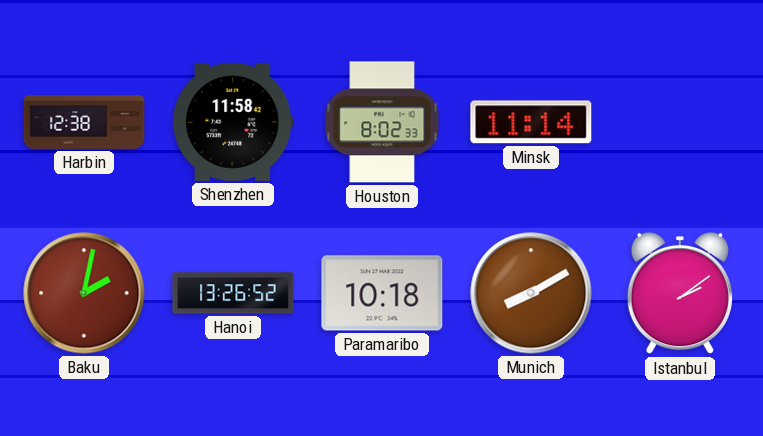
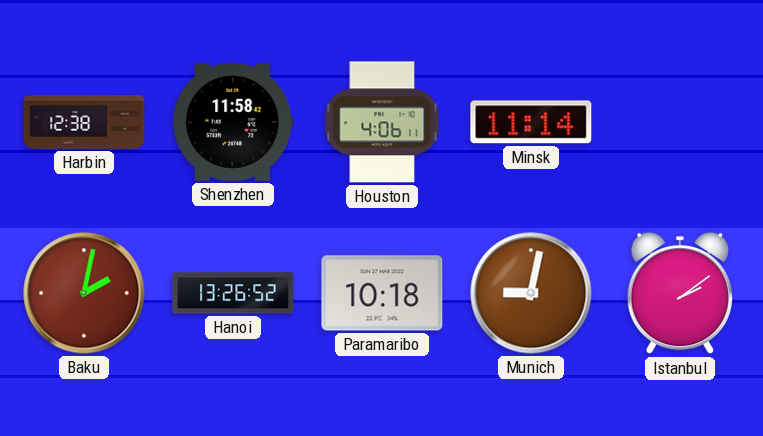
Houston: 8:02 -> 4:06 (382, 122)
Munich: 8:10 -> 9:02 (531, 293)
